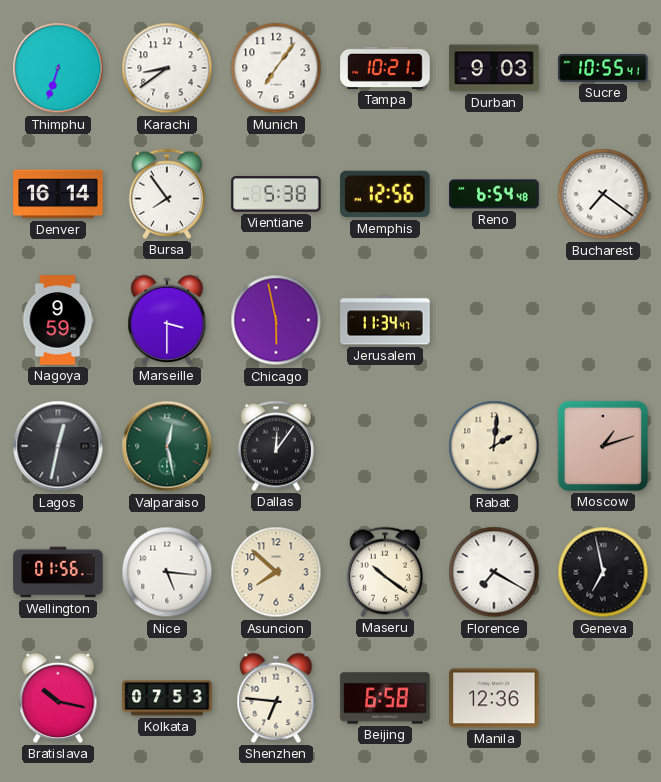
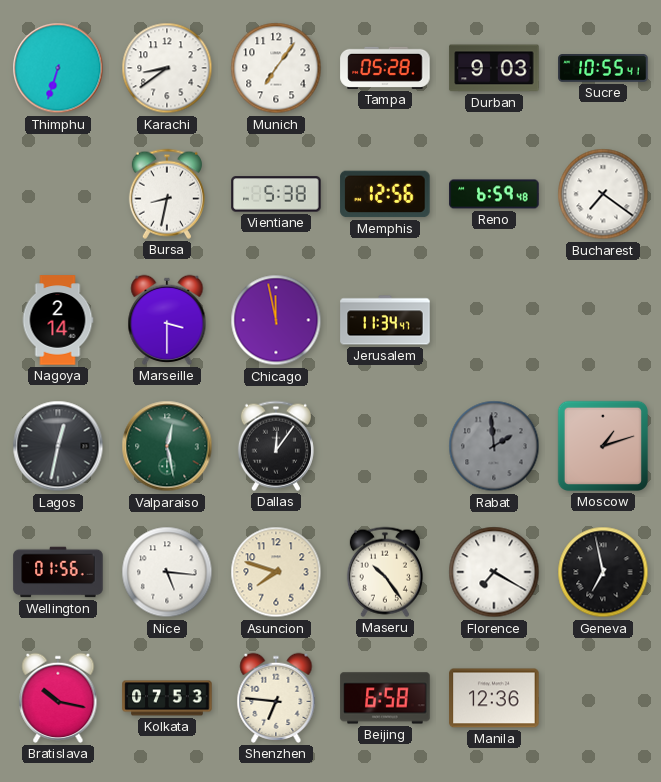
Tampa: 10:21 -> 05:28 (385, 68)
Denver: 16:14 -> none (58, 194)
Bursa: 7:54 -> 8:32 (167, 194)
Reno: 6:54 -> 6:59 (494, 194)
Nagoya: 9:59 -> 2:14 (58, 320)
Chicago: 5:58 -> 11:58 (276, 320)
Rabat: 2:01 -> 1:59 (494, 446)
Rabat dial: cream -> grey (494, 446)
Asuncion: 7:52 -> 7:48 (276, 572)
Maseru: 10:21 -> 10:24 (385, 572)
